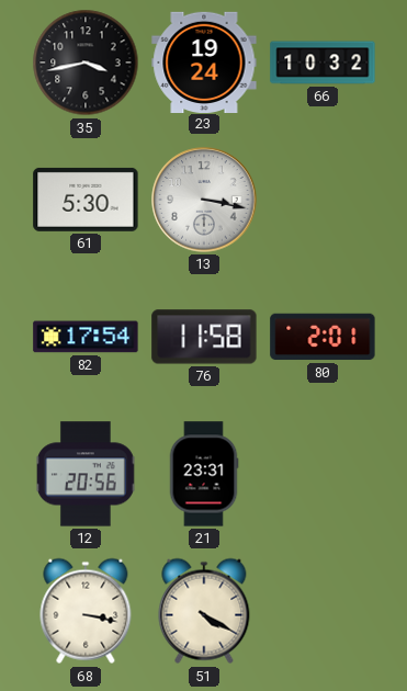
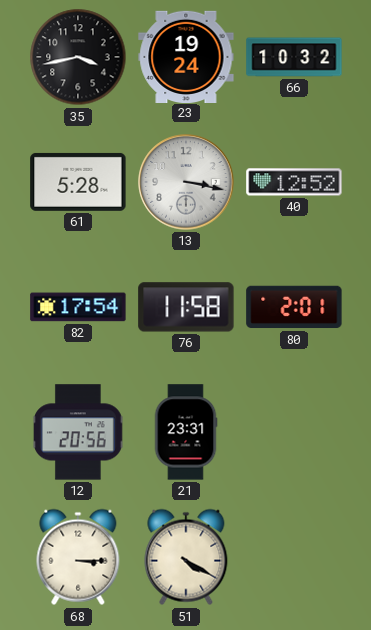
61: 5:30 -> 5:28 (78, 182)
40: none -> 12:52 (294, 182)
68: 3:17 -> 3:15 (78, 557)
